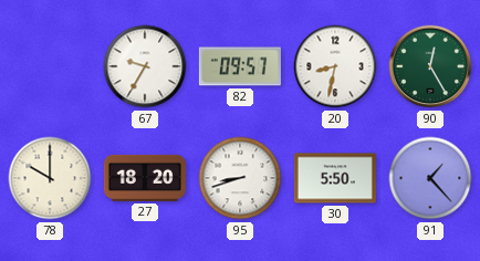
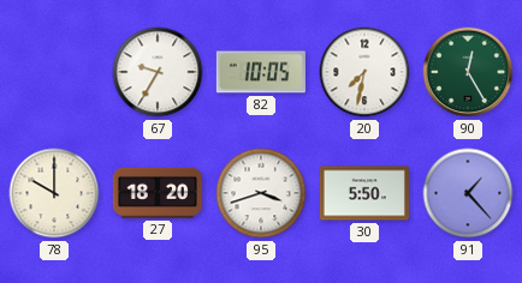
82: 09:57 -> 10:05 (261, 72)
20: 8:32 -> 7:32 (364, 72)
95: 8:42 -> 3:42 (261, 193)
